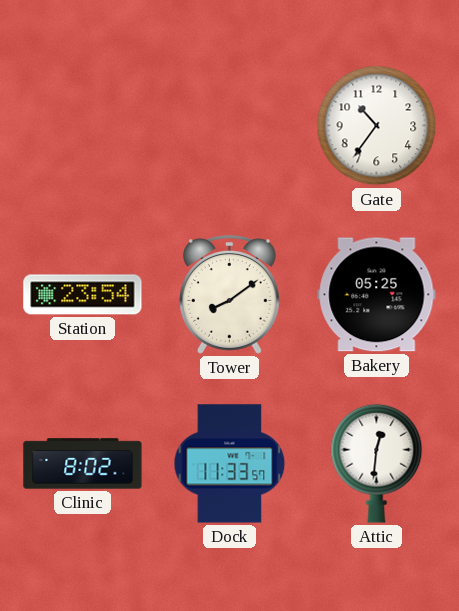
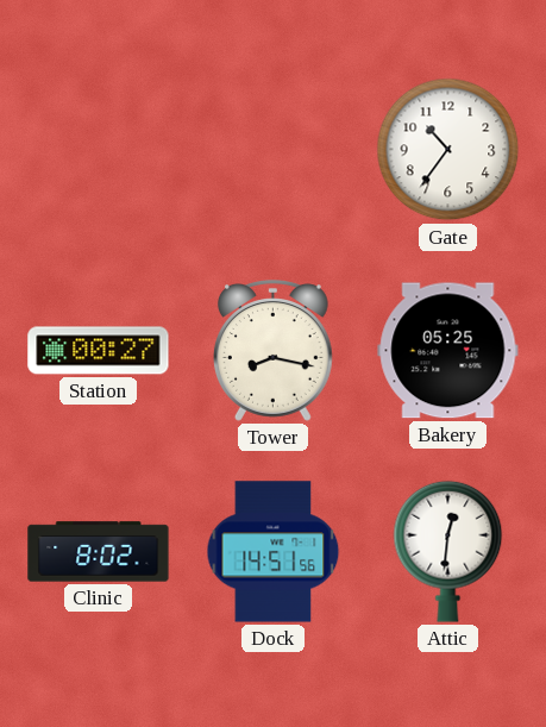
Station: 23:54 -> 00:27 (99, 351)
Tower: 8:09 -> 8:17 (272, 351)
Dock: 11:33 -> 14:51 (274, 552)
